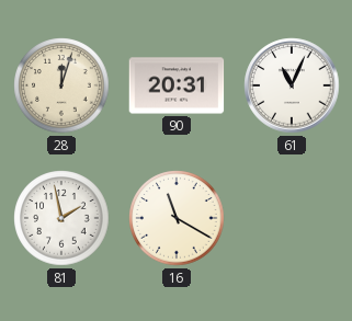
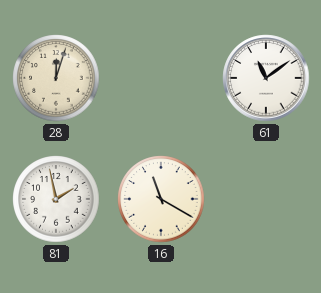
90: 20:31 -> none (177, 85)
61: 11:04 -> 11:09 (266, 78)
